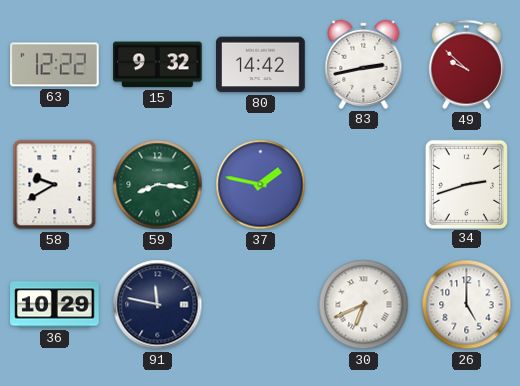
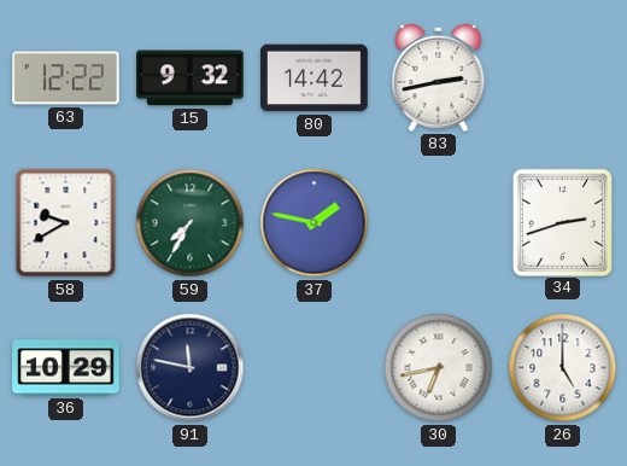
49: 9:52 -> none (466, 65)
59: 8:16 -> 7:35 (191, 223)
30: 6:41 -> 6:43 (439, 368)
